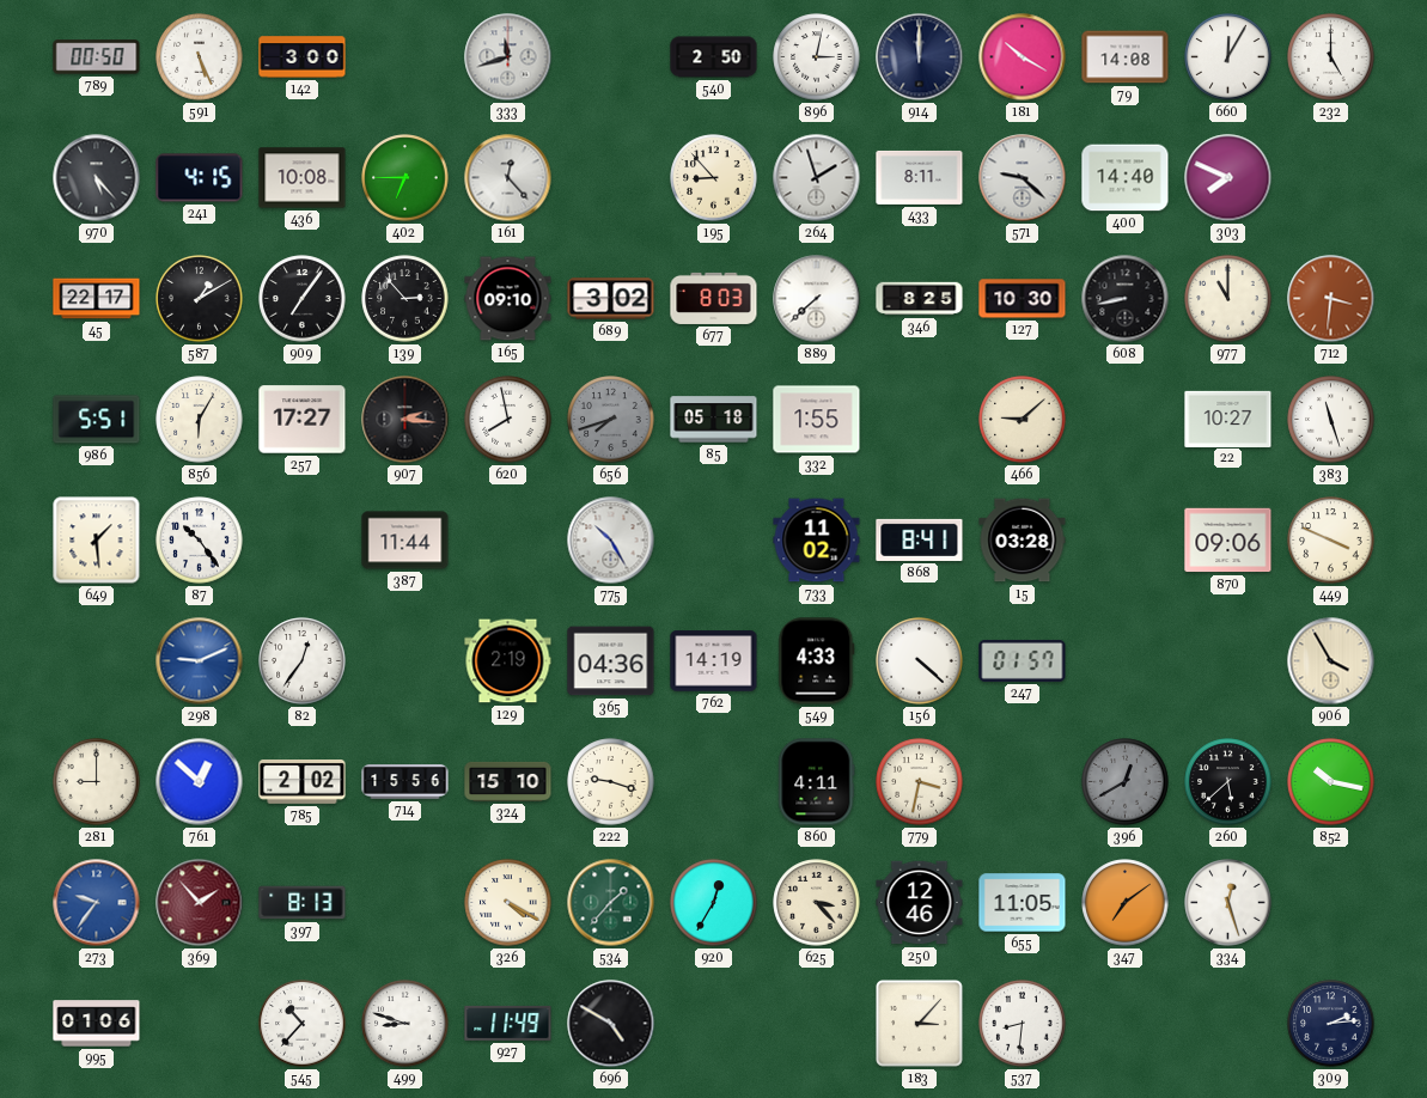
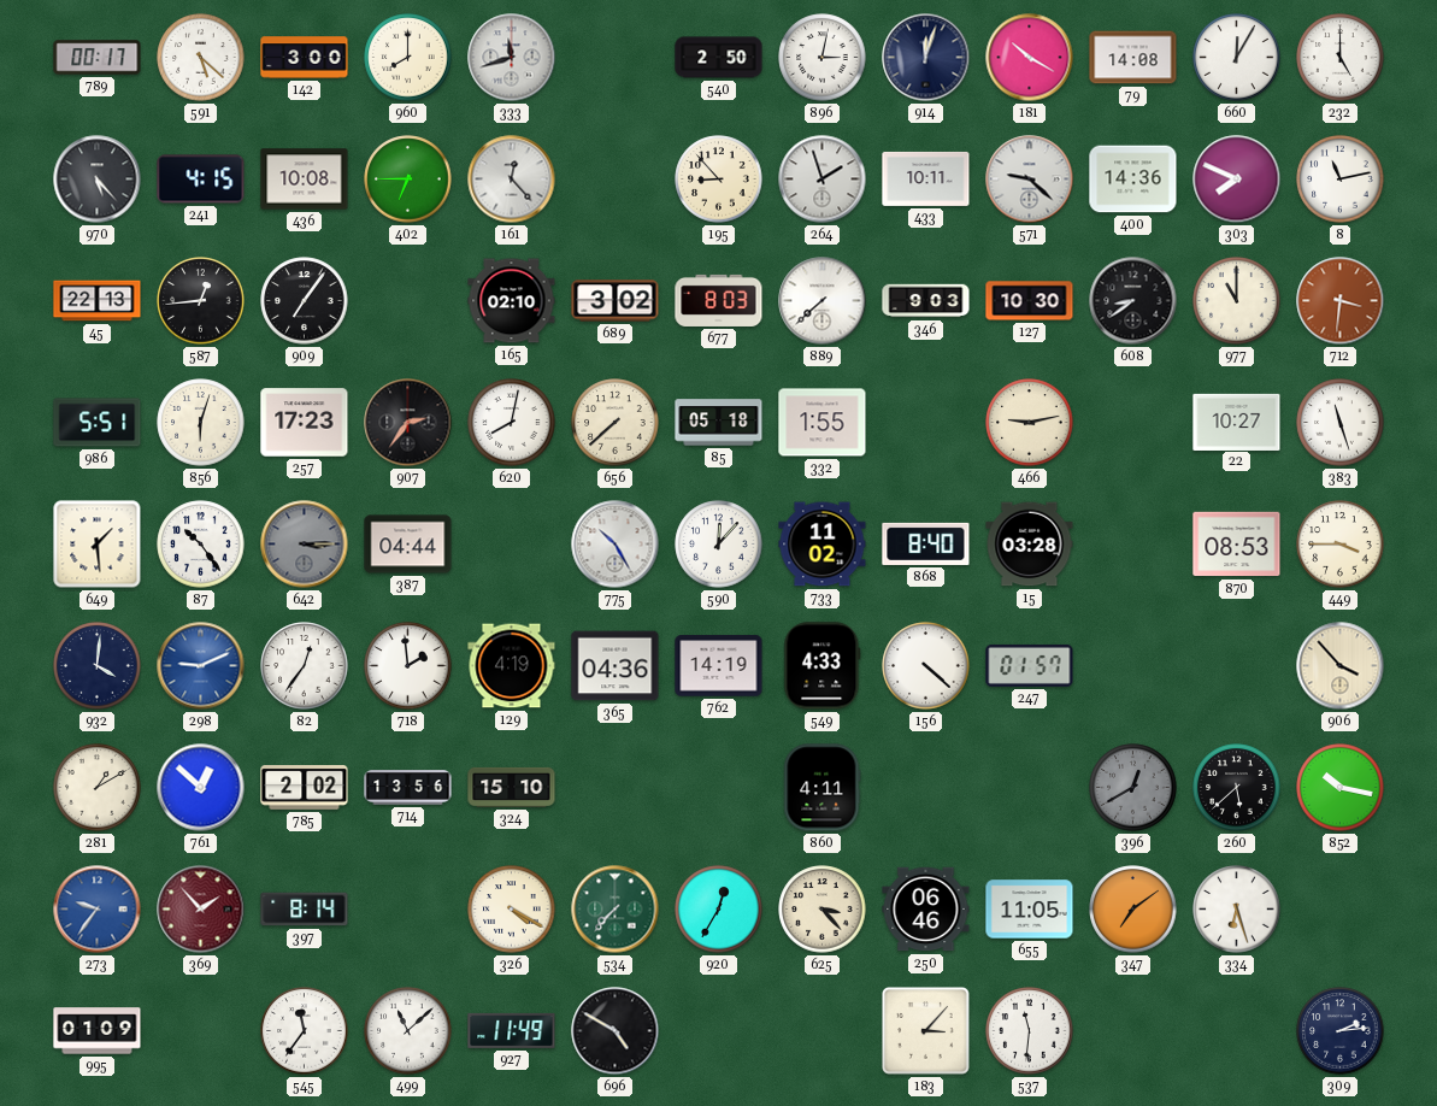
789: 00:50 -> 00:17 (98, 58)
591: 5:26 -> 5:22 (201, 58)
960: none -> 8:00 (408, 58)
914: 12:00 -> 12:03 (926, 58)
433: 8:11 -> 10:11 (926, 178)
400: 14:40 -> 14:36 (1133, 180)
8: none -> 11:13 (1341, 180)
45: 22:17 -> 22:13 (98, 301)
587: 1:10 -> 12:44 (201, 301)
139: 2:53 -> none (405, 299)
165: 09:10 -> 02:10 (512, 301)
346: 8:25 -> 9:03 (926, 301)
608: 8:43 -> 8:39 (1133, 301)
856: 6:05 -> 6:03 (201, 423)
257: 17:27 -> 17:23 (305, 423)
907: 2:16 -> 2:36 (408, 423)
620: 7:58 -> 8:02 (512, 423)
656: 7:42 -> 7:38 (616, 423)
656 dial: grey -> cream (616, 423)
466: 9:08 -> 9:13 (1030, 423)
642: none -> 3:15 (305, 545)
387: 11:44 -> 04:44 (408, 545)
590: none -> 12:07 (719, 545)
868: 8:41 -> 8:40 (926, 543)
870: 09:06 -> 08:53 (1237, 545)
449: 3:49 -> 3:45 (1341, 545)
932: none -> 4:01 (98, 666)
718: none -> 1:59 (408, 666)
129: 2:19 -> 4:19 (512, 666)
906: 3:55 -> 3:53 (1341, 666)
281: 9:00 -> 1:10 (98, 788)
714: 15:56 -> 13:56 (408, 788)
222: 9:18 -> none (611, 782)
779: 3:32 -> none (920, 782)
397: 8:13 -> 8:14 (305, 910)
534: 1:37 -> 7:37 (616, 910)
250: 12:46 -> 06:46 (926, 910)
334: 12:27 -> 6:27 (1237, 910)
995: 01:06 -> 01:09 (98, 1031)
545: 10:37 -> 11:36 (305, 1031)
499: 8:48 -> 11:08 (408, 1031)
537: 8:31 -> 11:31 (1030, 1031)
